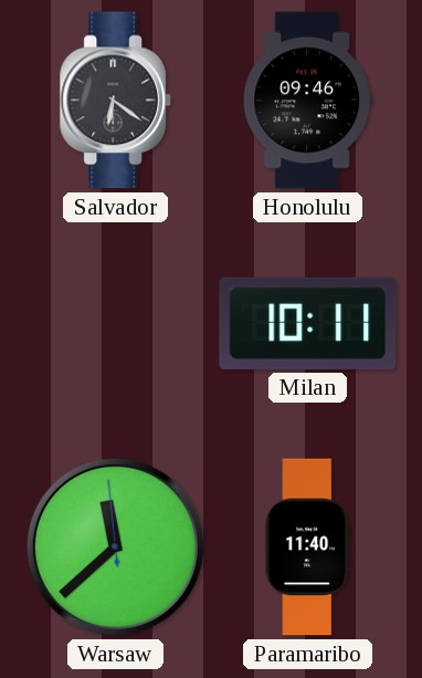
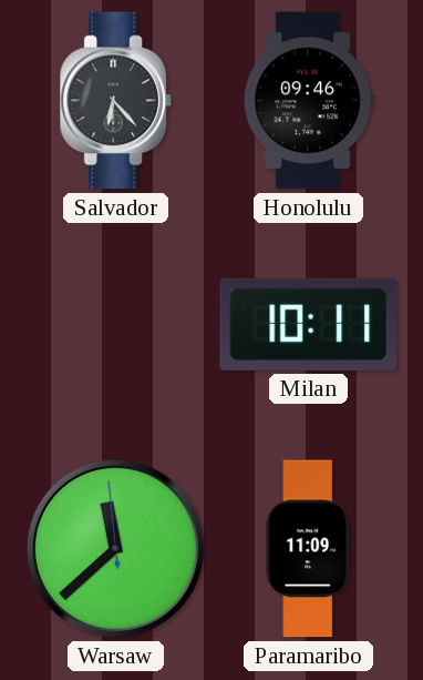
Salvador: 6:21 -> 6:23 (116, 101)
Paramaribo: 11:40 -> 11:09 (308, 549)
